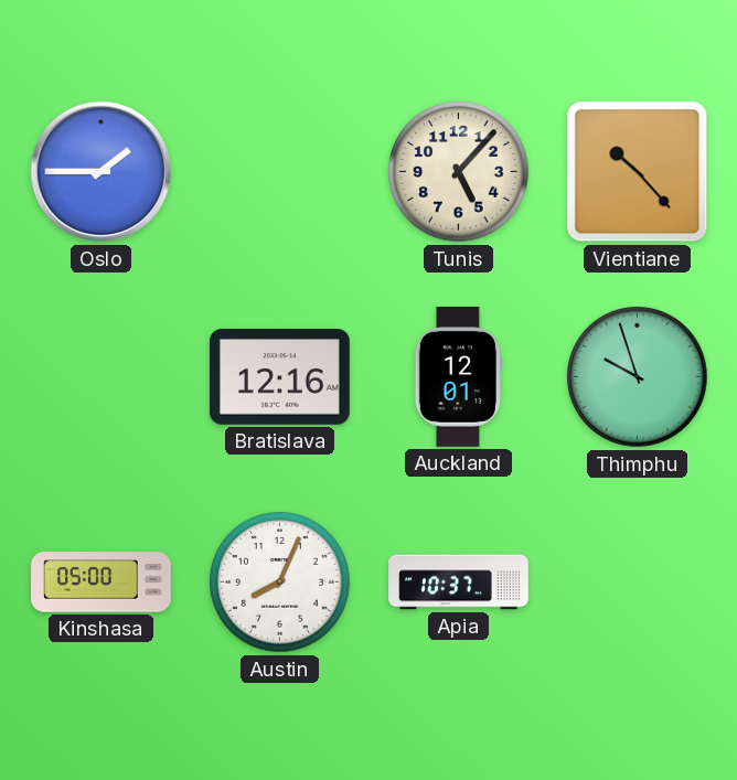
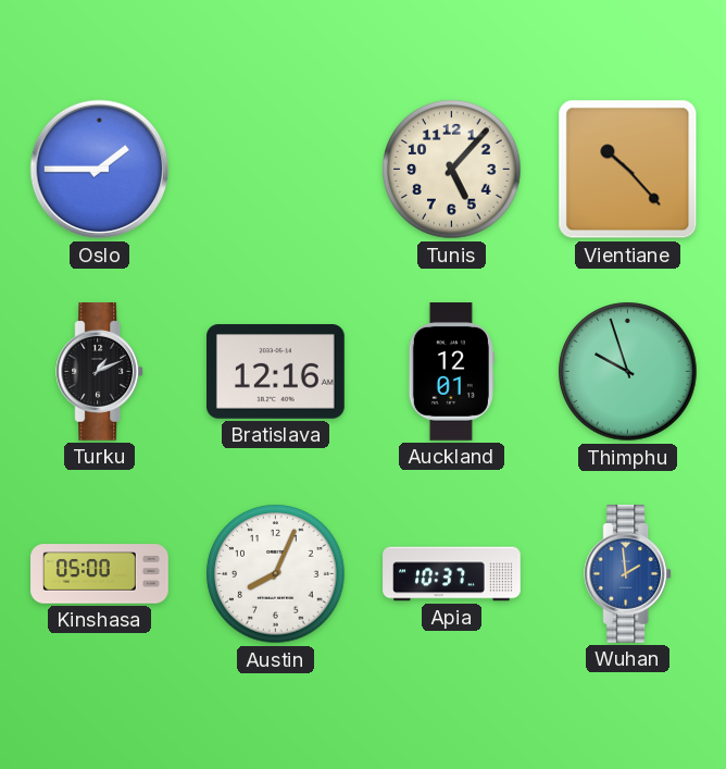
Turku: none -> 1:11 (100, 372)
Wuhan: none -> 1:59 (628, 574)
